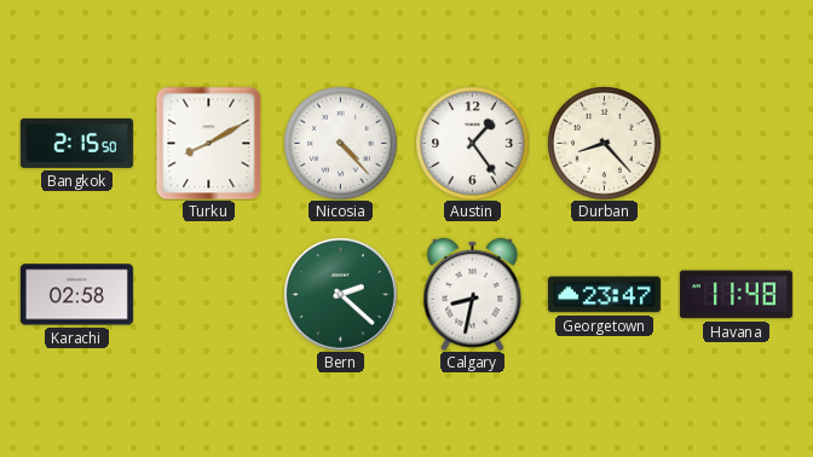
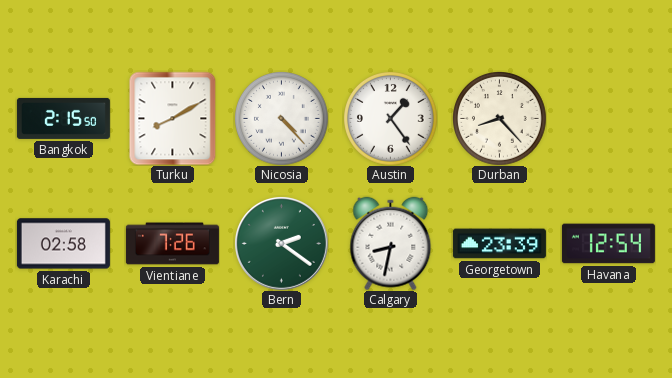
Vientiane: none -> 7:26 (172, 244)
Bern: 2:22 -> 2:21 (281, 243)
Georgetown: 23:47 -> 23:39 (499, 244)
Havana: 11:48 -> 12:54 (608, 244)
